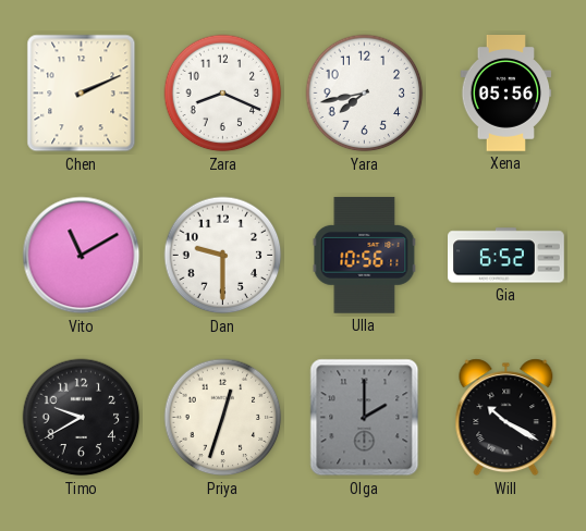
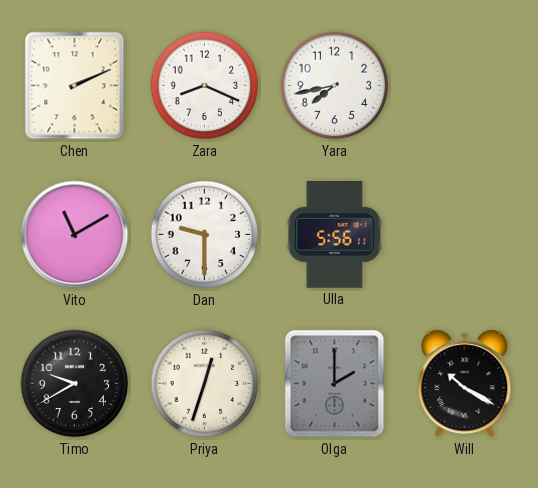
Xena: 05:56 -> none (506, 94)
Ulla: 10:56 -> 5:56 (335, 234)
Gia: 6:52 -> none (506, 256)
